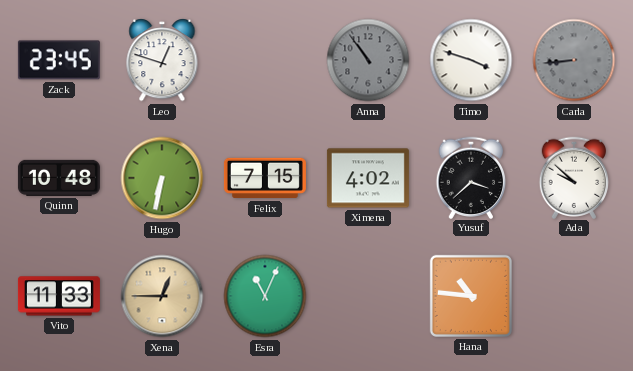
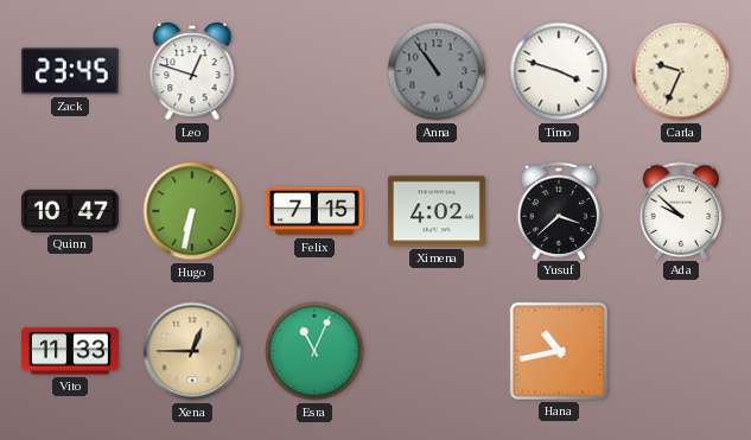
Carla: 8:44 -> 9:34 (681, 71)
Carla dial: grey -> cream (681, 71)
Quinn: 10:48 -> 10:47 (70, 211)
Hana: 10:46 -> 10:43 (559, 351)
